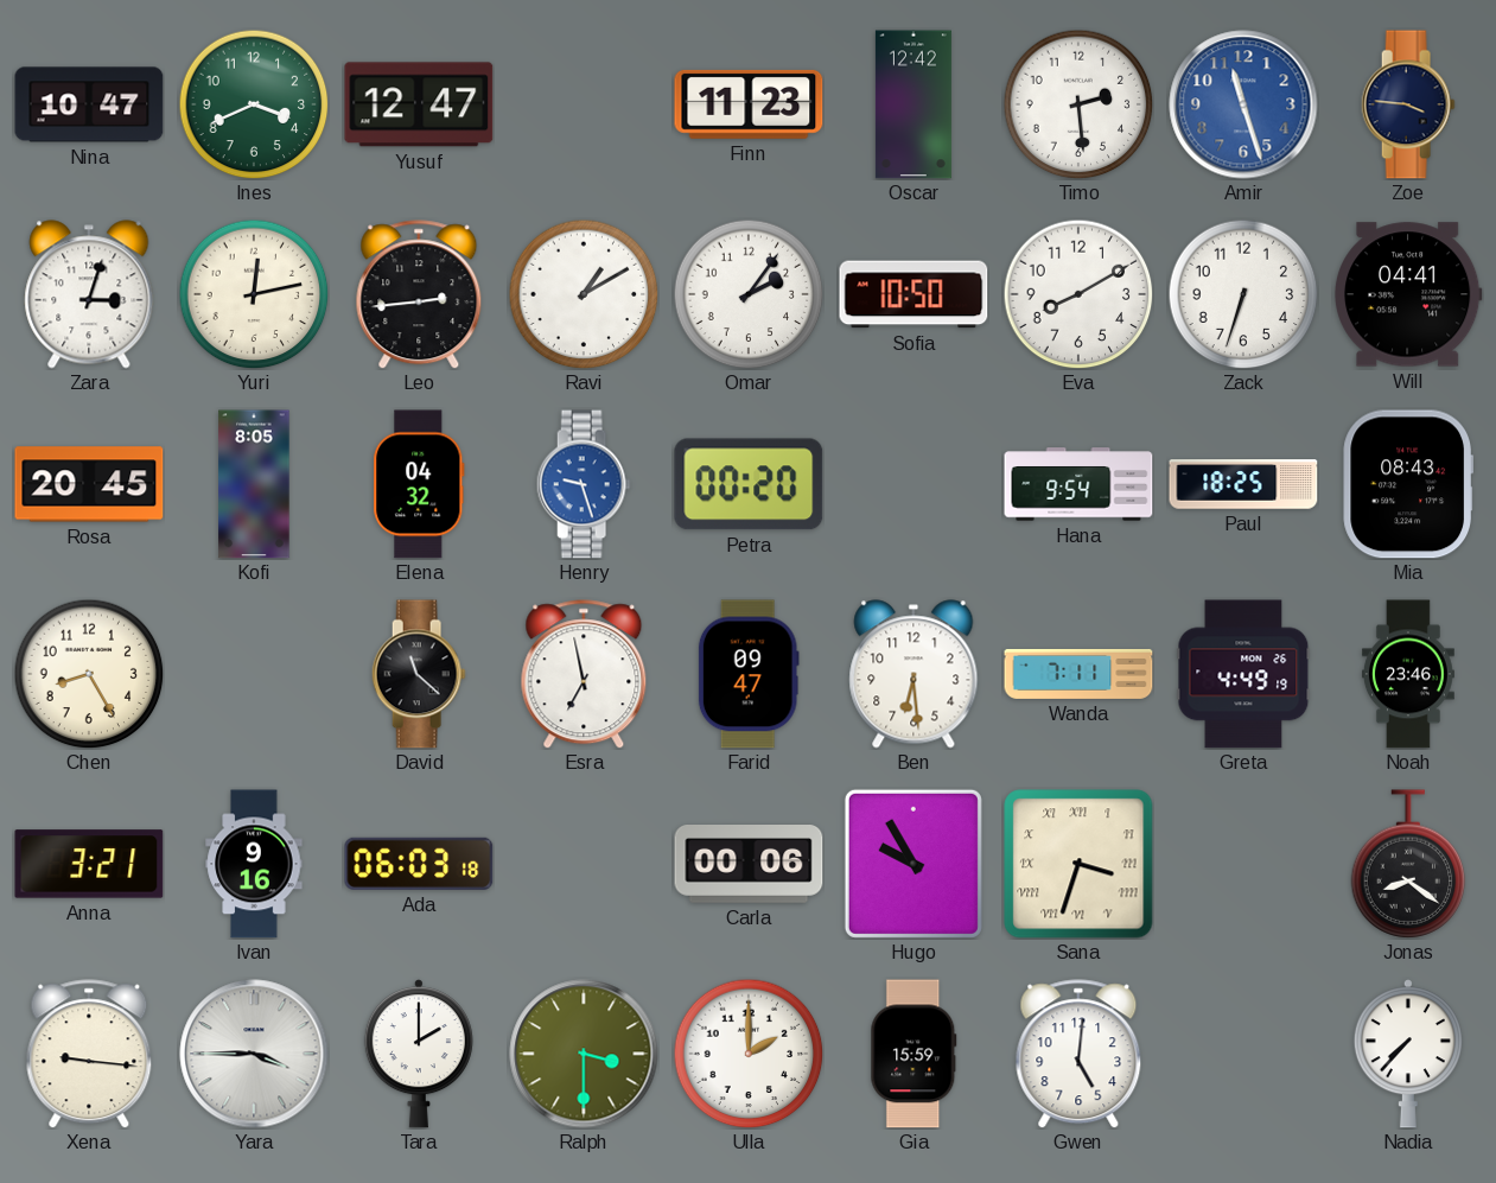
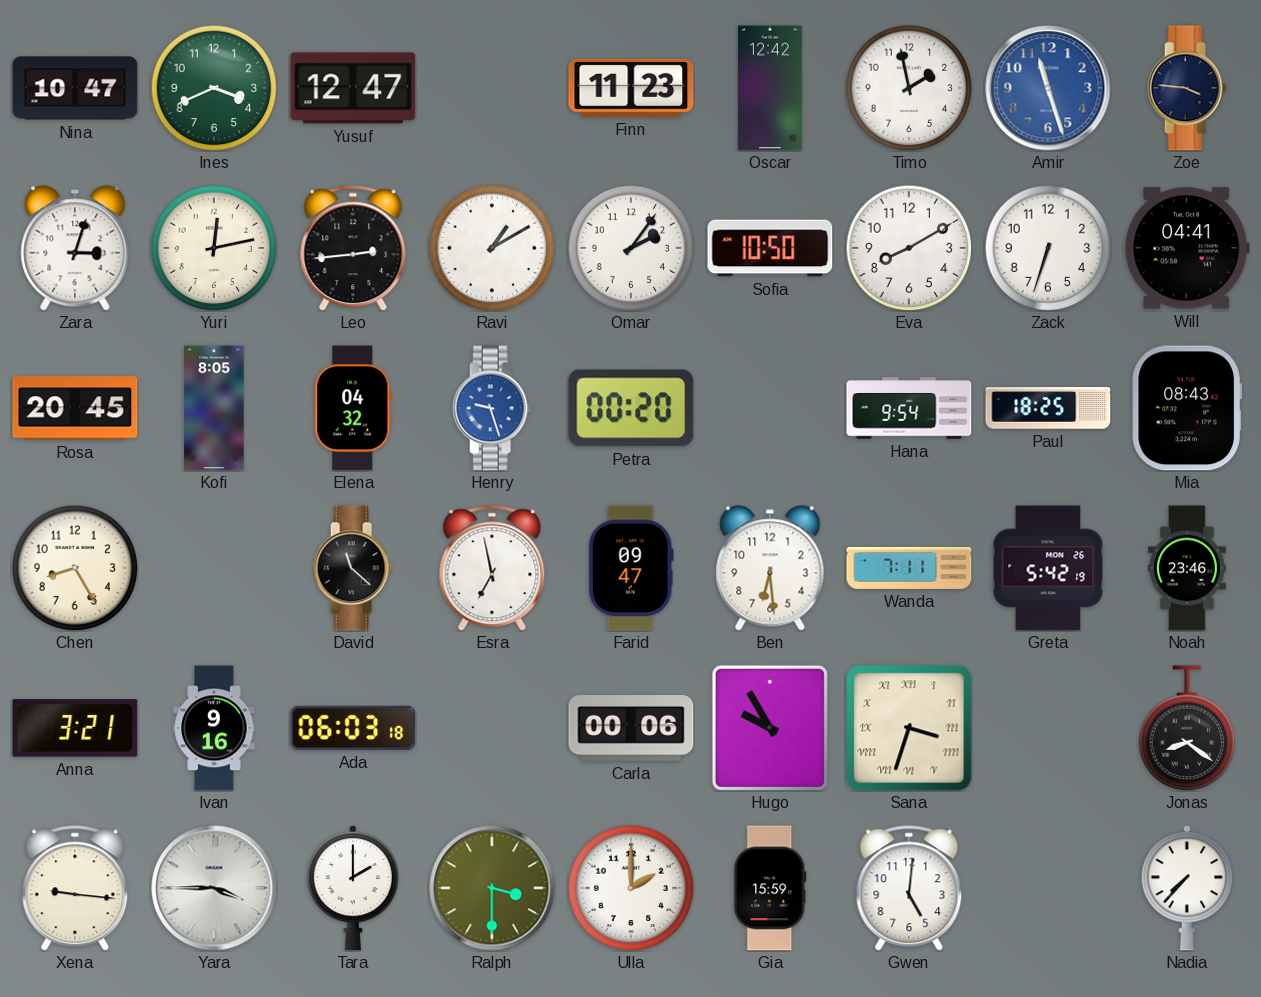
Timo: 2:29 -> 1:58 (909, 88)
Greta: 4:49 -> 5:42 (1048, 568)
